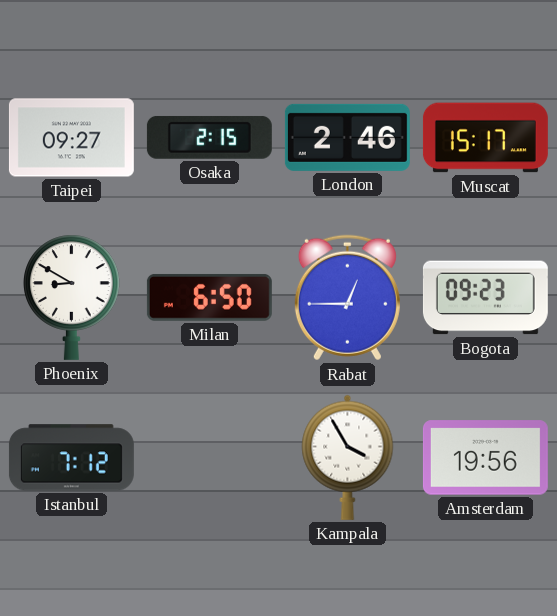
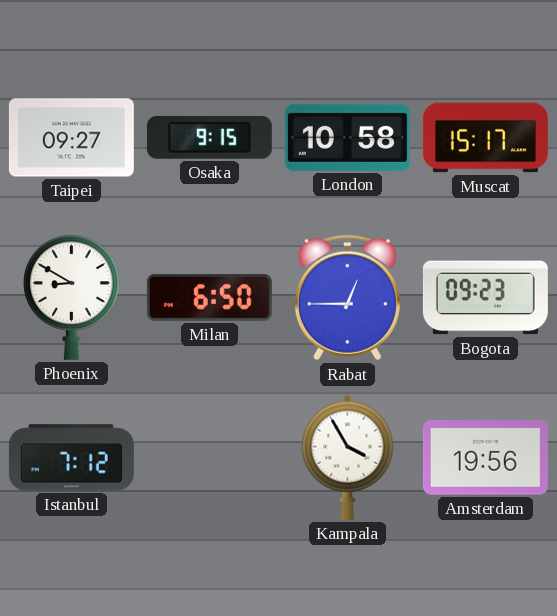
Osaka: 2:15 -> 9:15 (209, 137)
London: 2:46 -> 10:58 (347, 137)
